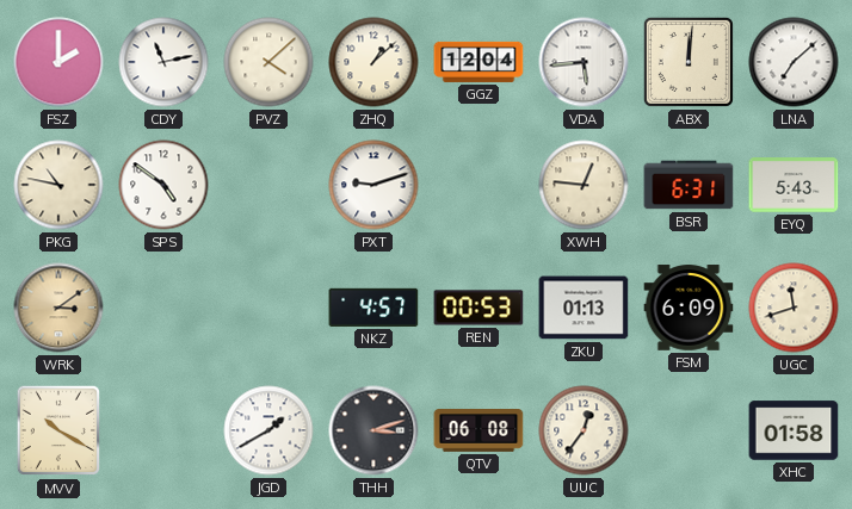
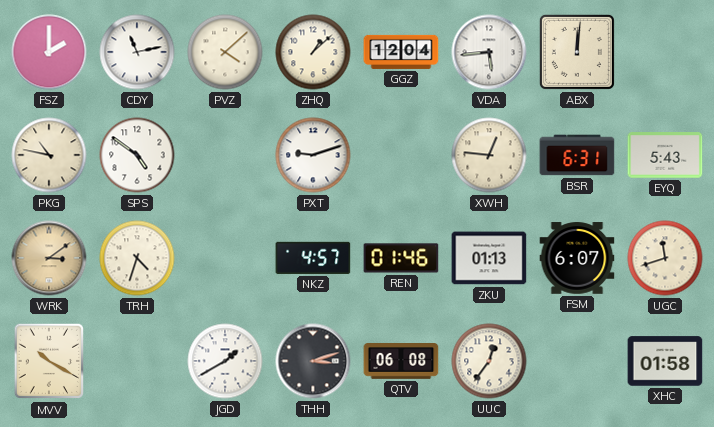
LNA: 7:08 -> none (794, 62)
TRH: none -> 4:33 (137, 258)
REN: 00:53 -> 01:46 (401, 258)
FSM: 6:09 -> 6:07 (577, 258)
